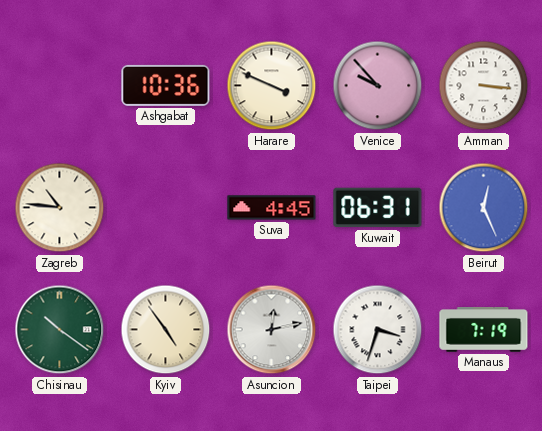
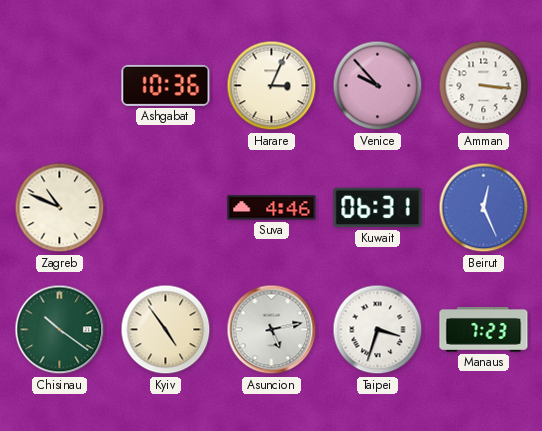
Harare: 3:49 -> 3:04 (272, 86)
Zagreb: 10:46 -> 10:49 (60, 208)
Suva: 4:45 -> 4:46 (272, 208)
Asuncion: 12:13 -> 5:13 (272, 330)
Manaus: 7:19 -> 7:23 (484, 330)
